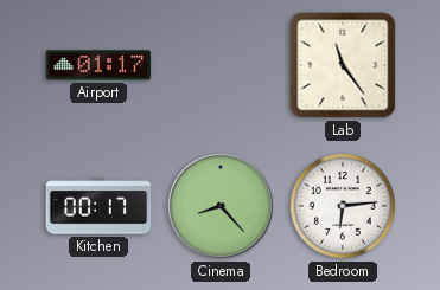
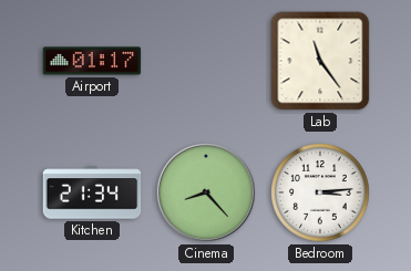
Kitchen: 00:17 -> 21:34 (92, 192)
Bedroom: 6:14 -> 3:14 (321, 194)
